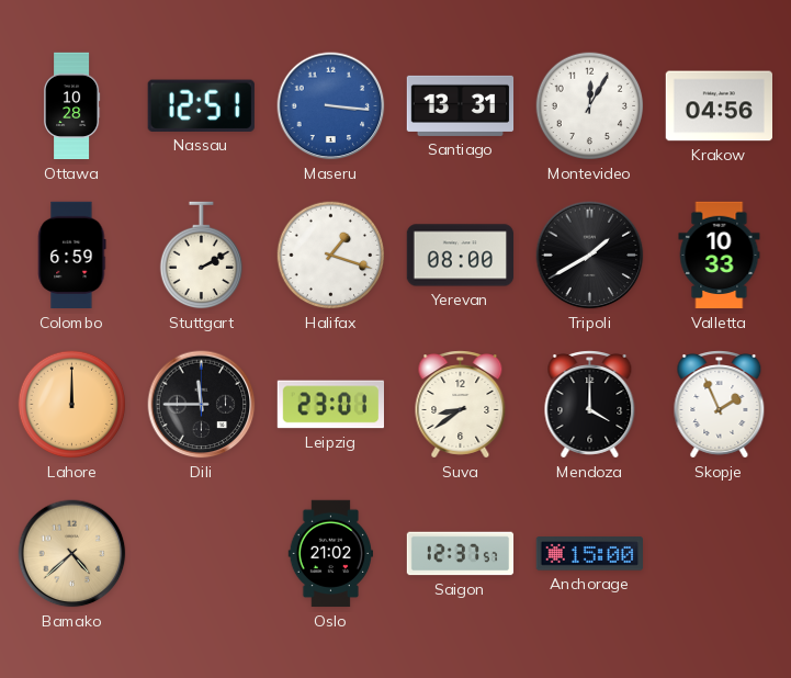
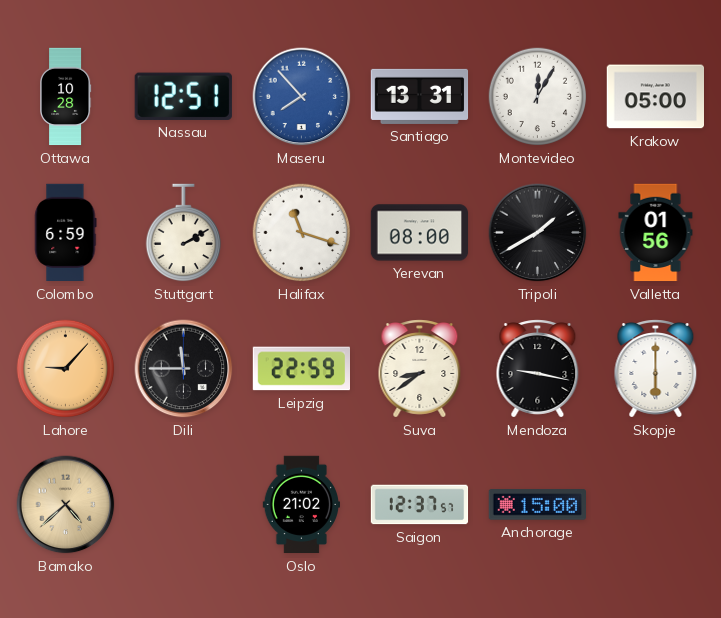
Maseru: 3:16 -> 7:53 (302, 97)
Krakow: 04:56 -> 05:00 (655, 97)
Halifax: 1:18 -> 11:18 (302, 233)
Valletta: 10:33 -> 01:56 (656, 233)
Lahore: 12:00 -> 9:07 (66, 369)
Leipzig: 23:01 -> 22:59 (301, 369)
Mendoza: 4:00 -> 9:17 (538, 369)
Skopje: 1:56 -> 6:00 (656, 369)
